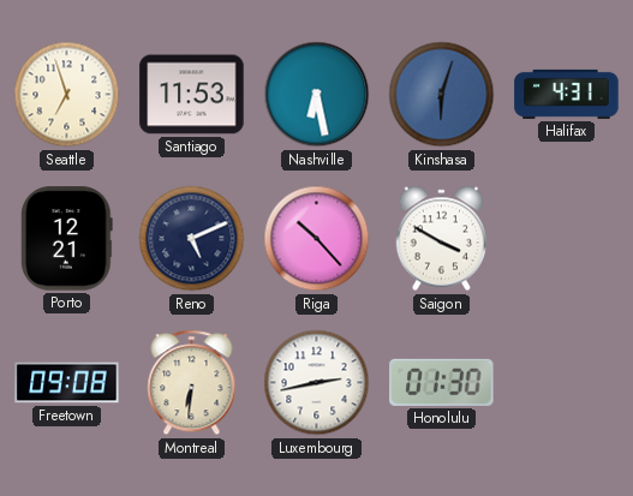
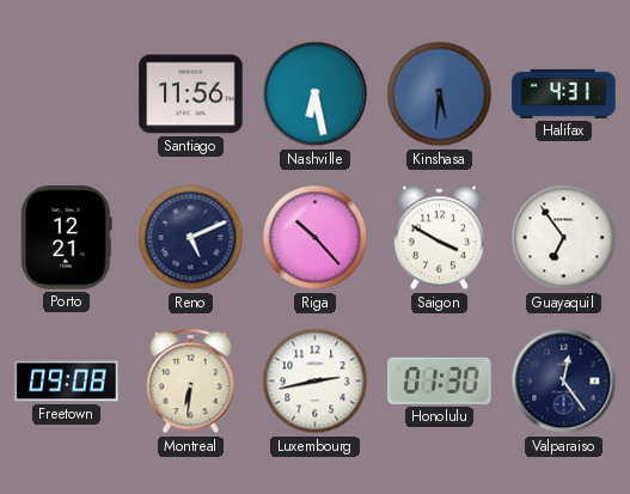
Seattle: 6:57 -> none (67, 95)
Santiago: 11:53 -> 11:56 (191, 94)
Kinshasa: 6:03 -> 5:31 (440, 94)
Guayaquil: none -> 6:54 (564, 238)
Valparaiso: none -> 12:24 (564, 382)
